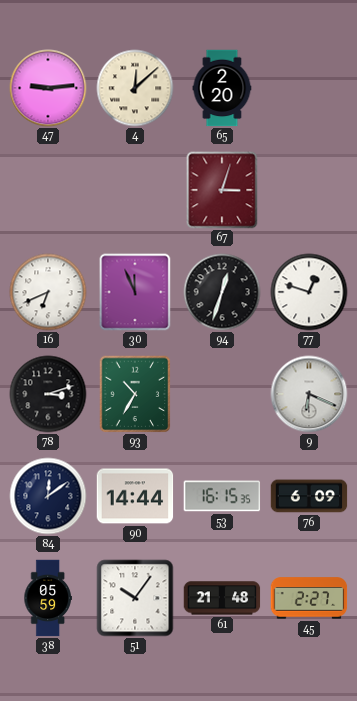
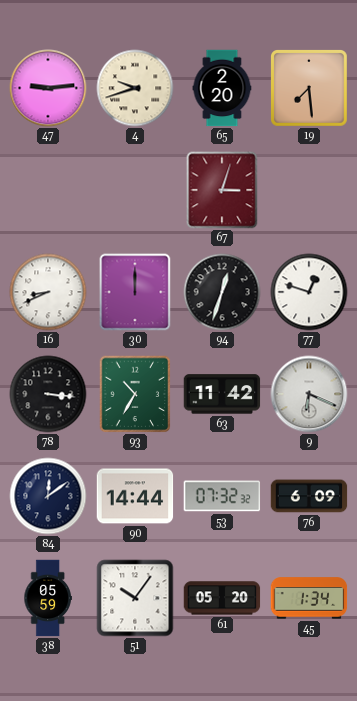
4: 12:08 -> 9:42 (135, 88)
19: none -> 7:29 (310, 89)
16: 6:41 -> 8:41 (48, 292)
30: 11:56 -> 12:00 (135, 292)
78: 3:12 -> 3:16 (48, 394)
63: none -> 11:42 (222, 394)
53: 16:15 -> 07:32 (222, 496)
61: 21:48 -> 05:20 (222, 598)
45: 2:27 -> 1:34 (309, 598)
